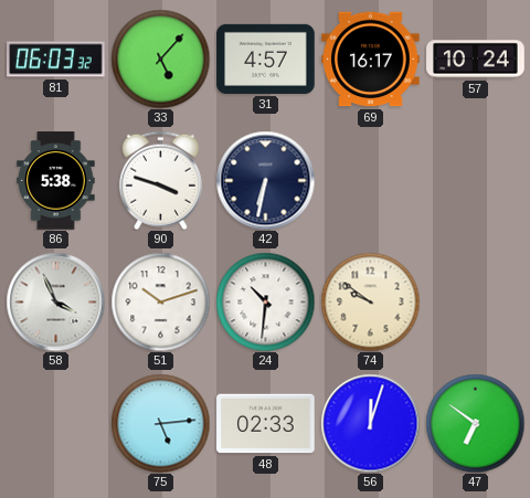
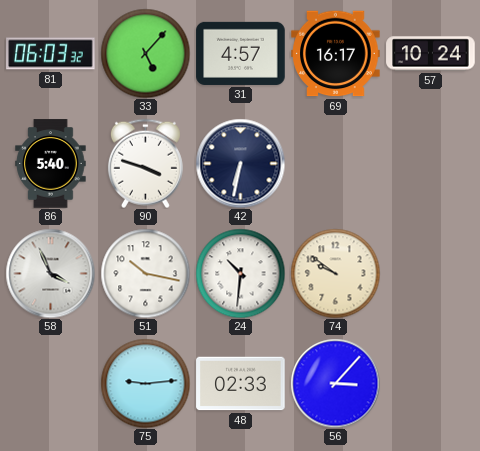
86: 5:38 -> 5:40 (51, 164)
51: 10:12 -> 10:17 (145, 273)
75: 5:14 -> 9:14 (145, 383)
56: 12:03 -> 3:07 (335, 383)
47: 6:51 -> none (475, 423)
